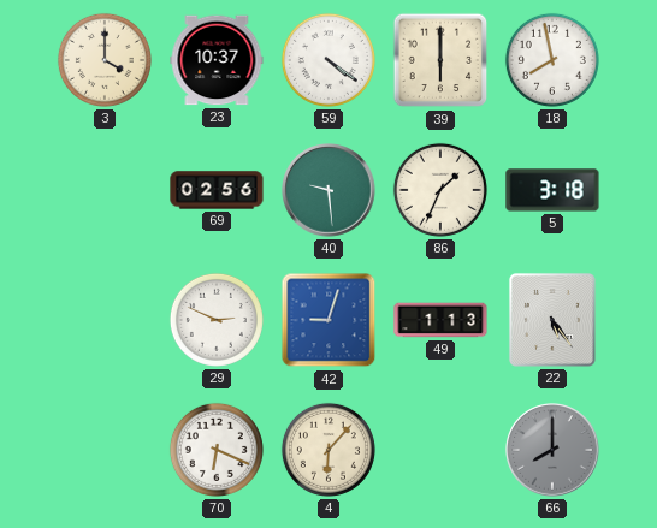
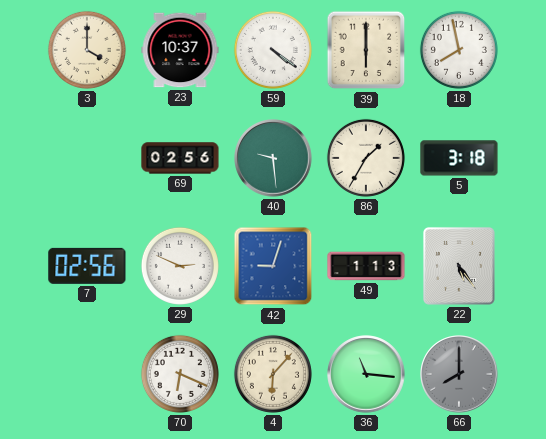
86: 1:34 -> 1:35 (366, 158)
7: none -> 02:56 (87, 266)
36: none -> 11:16 (366, 374)
